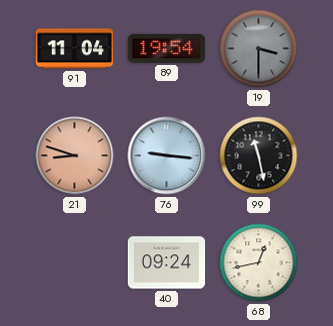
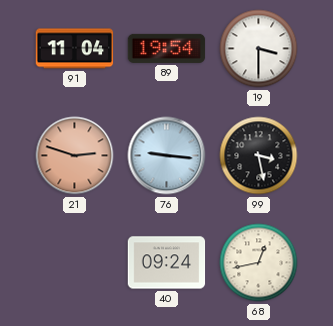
19 dial: grey -> white (259, 49)
21: 8:48 -> 2:48 (75, 156)
99: 11:28 -> 3:28 (259, 156)
